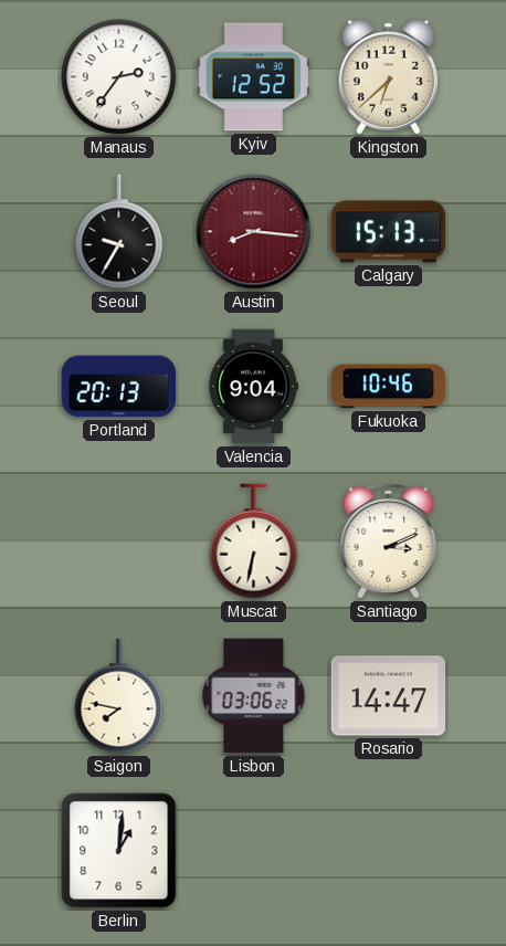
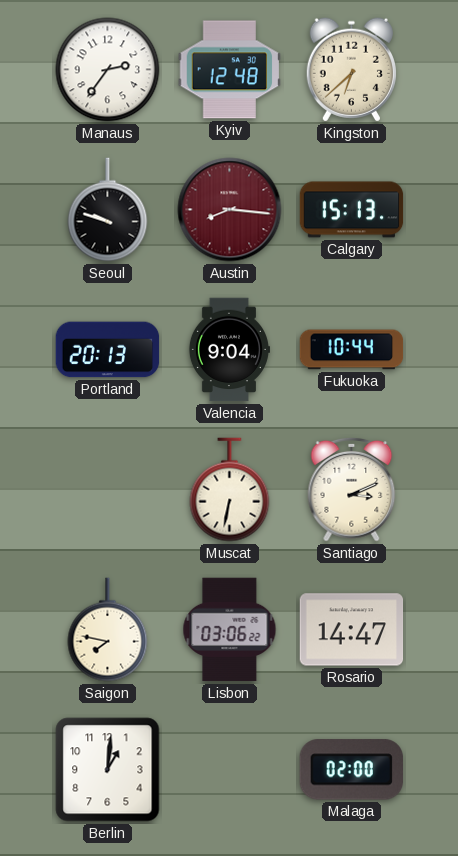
Kyiv: 12:52 -> 12:48 (230, 70)
Seoul: 9:35 -> 9:48 (108, 210)
Fukuoka: 10:46 -> 10:44 (352, 350)
Malaga: none -> 02:00 (351, 770)
